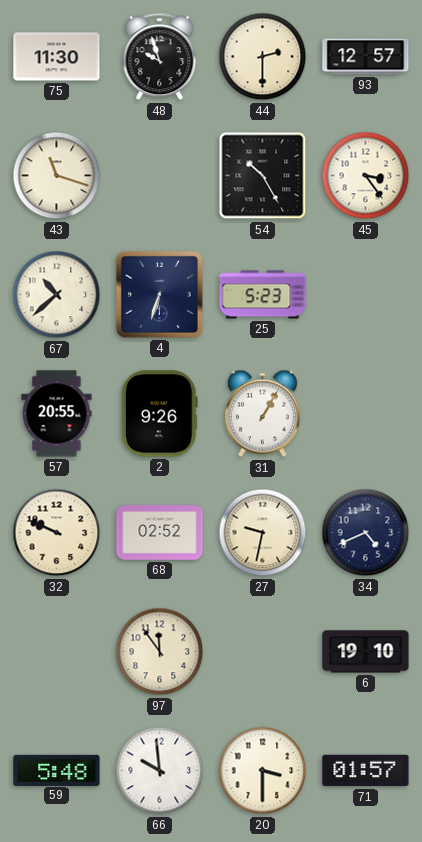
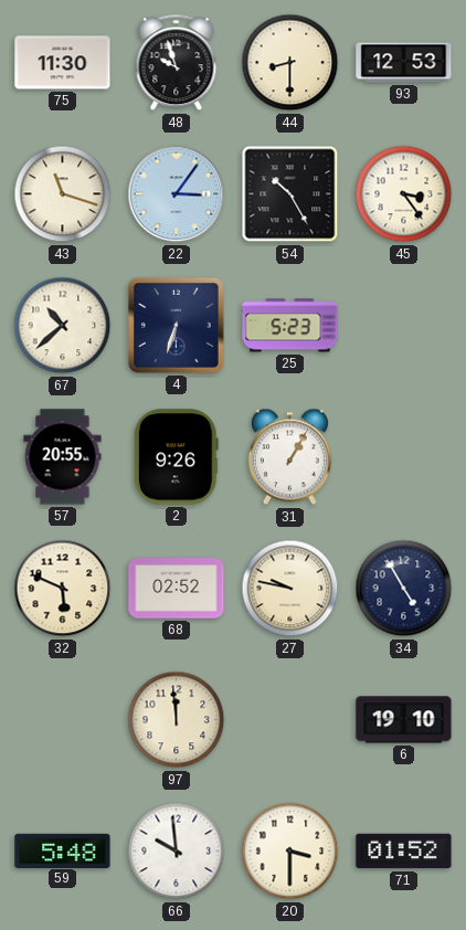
44: 2:30 -> 8:30 (290, 63)
93: 12:57 -> 12:53 (404, 63)
22: none -> 3:06 (177, 194)
32: 9:49 -> 5:49 (63, 589)
27: 9:32 -> 9:47 (290, 589)
34: 4:41 -> 4:55 (404, 589)
97: 11:54 -> 11:59 (177, 720)
71: 01:57 -> 01:52 (404, 852)
